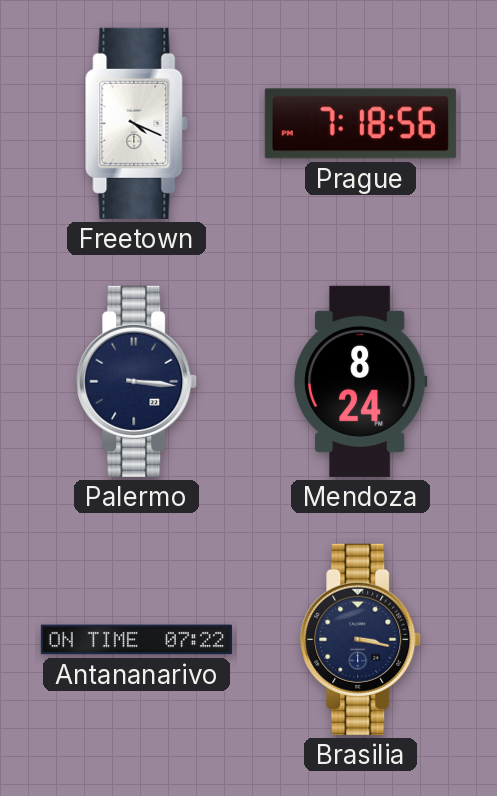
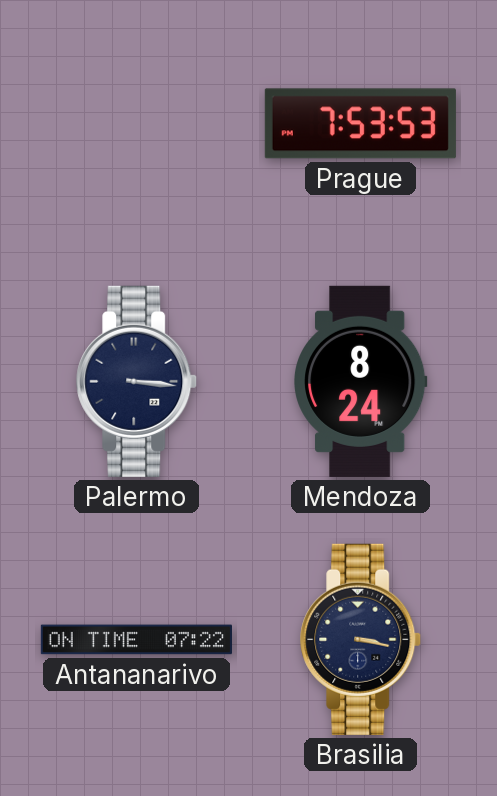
Freetown: 4:19 -> none (137, 123)
Prague: 7:18 -> 7:53 (360, 124)
